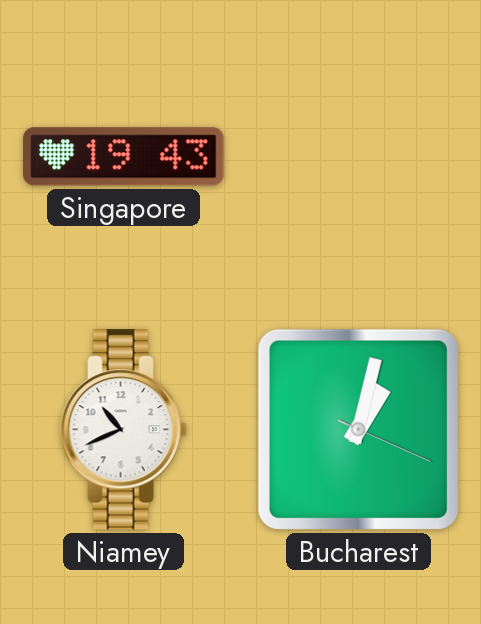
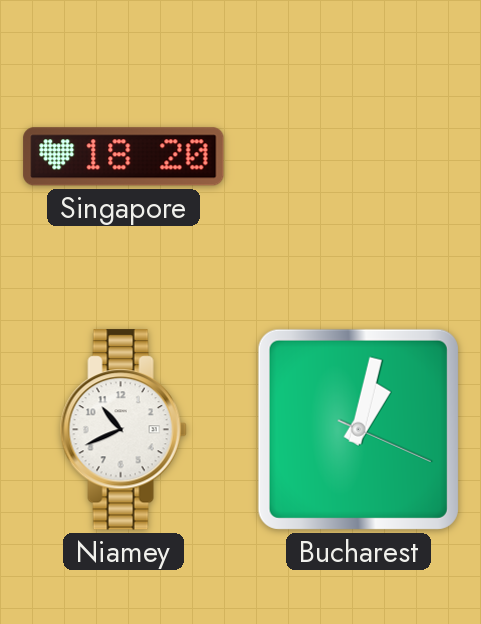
Singapore: 19:43 -> 18:20 (124, 157)
